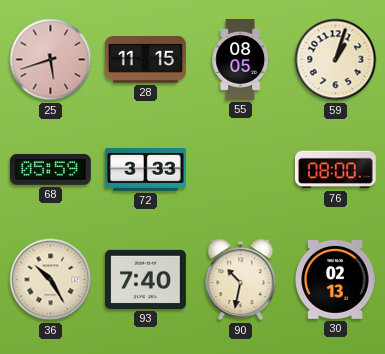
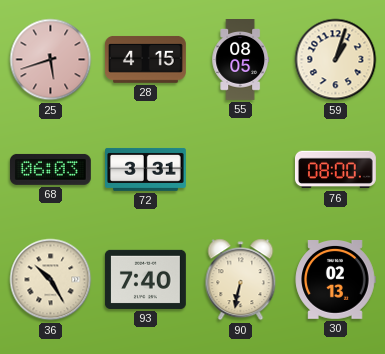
28: 11:15 -> 4:15 (145, 60)
68: 05:59 -> 06:03 (50, 169)
72: 3:33 -> 3:31 (146, 170)
90: 10:32 -> 6:32 (241, 280)
